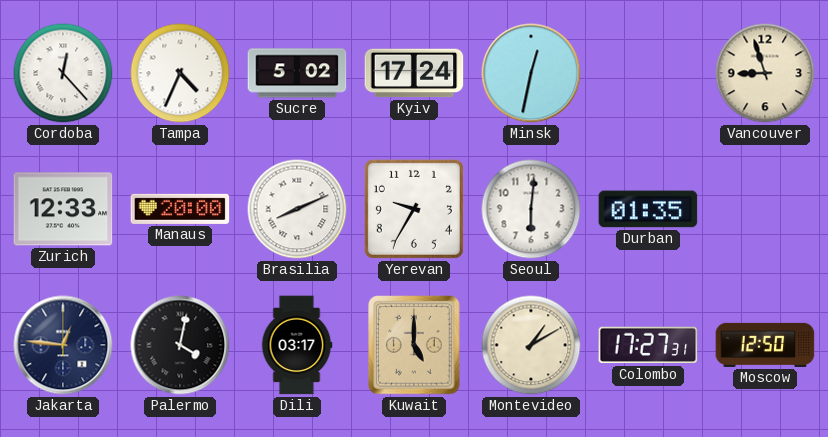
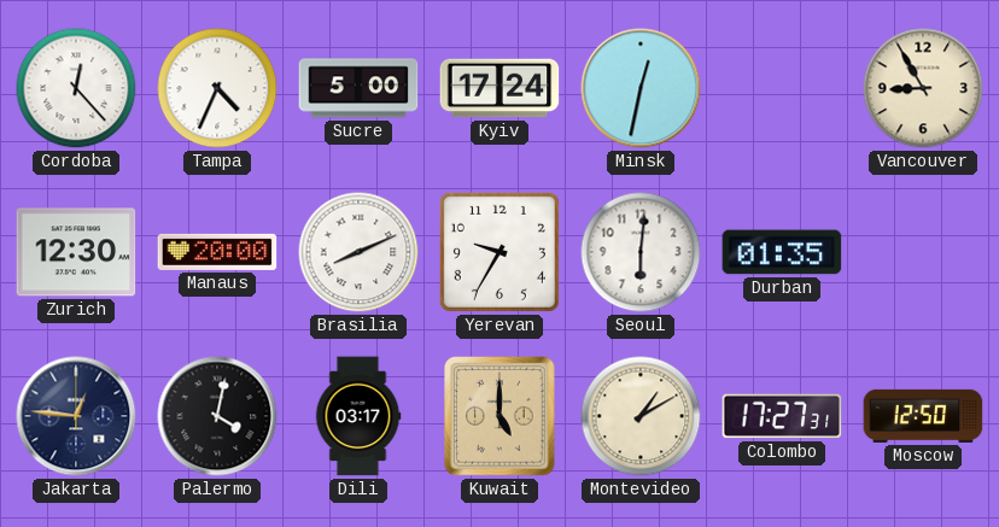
Sucre: 5:02 -> 5:00 (358, 88)
Vancouver: 8:57 -> 8:55 (923, 88)
Zurich: 12:33 -> 12:30 (76, 252)
